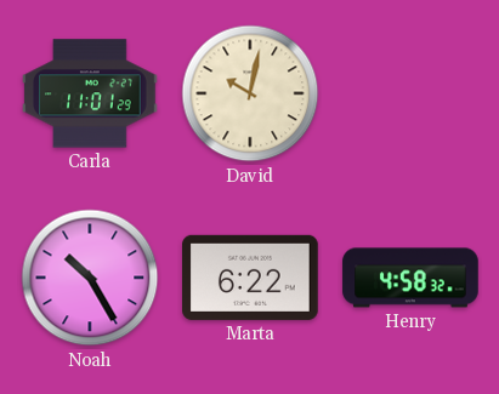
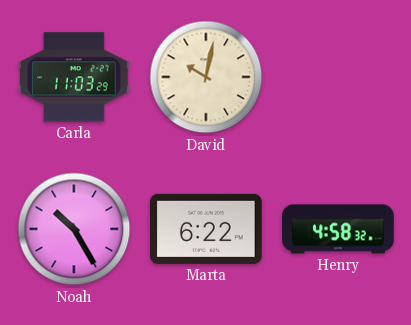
Carla: 11:01 -> 11:03 (74, 77)
